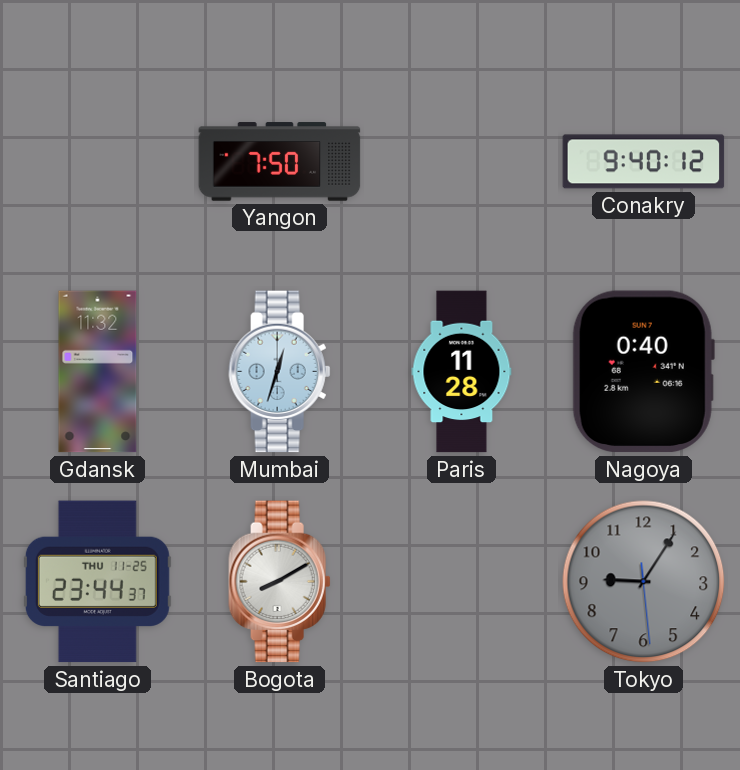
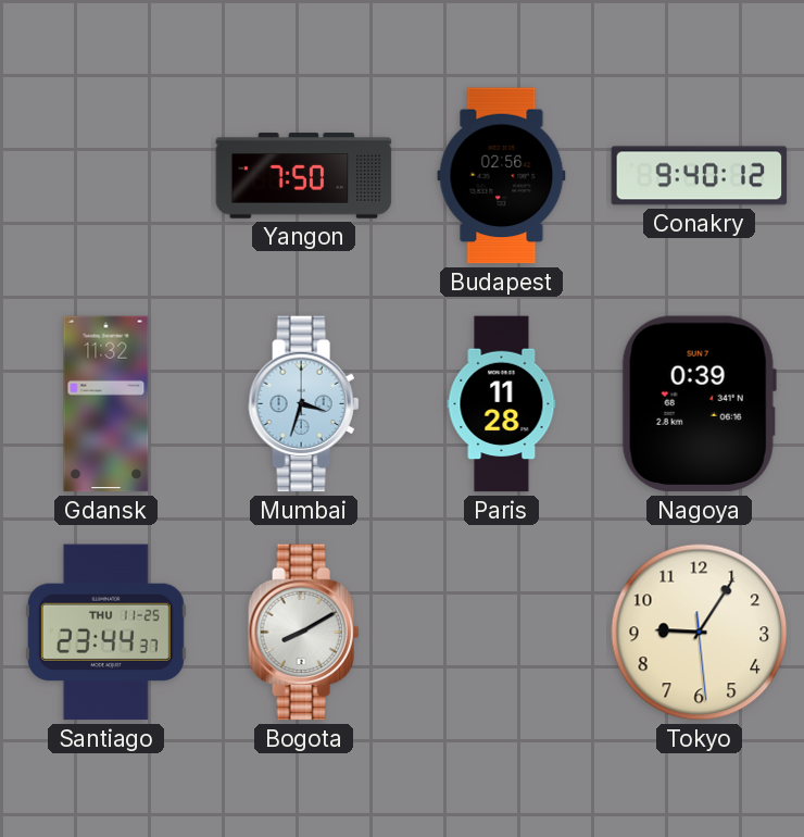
Budapest: none -> 02:56 (502, 176)
Mumbai: 12:33 -> 3:33 (304, 404)
Nagoya: 0:40 -> 0:39 (699, 404)
Tokyo dial: grey -> cream (700, 633)
